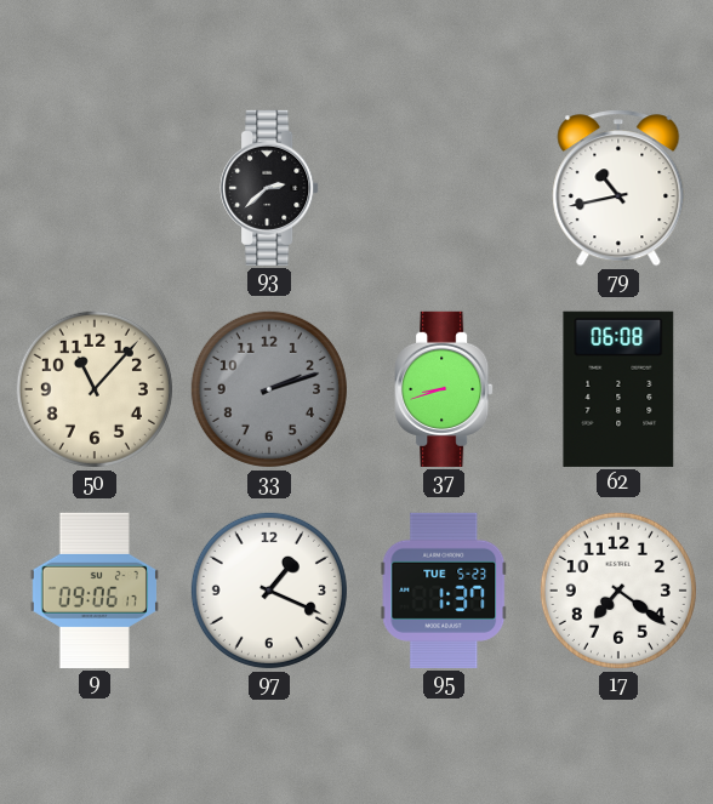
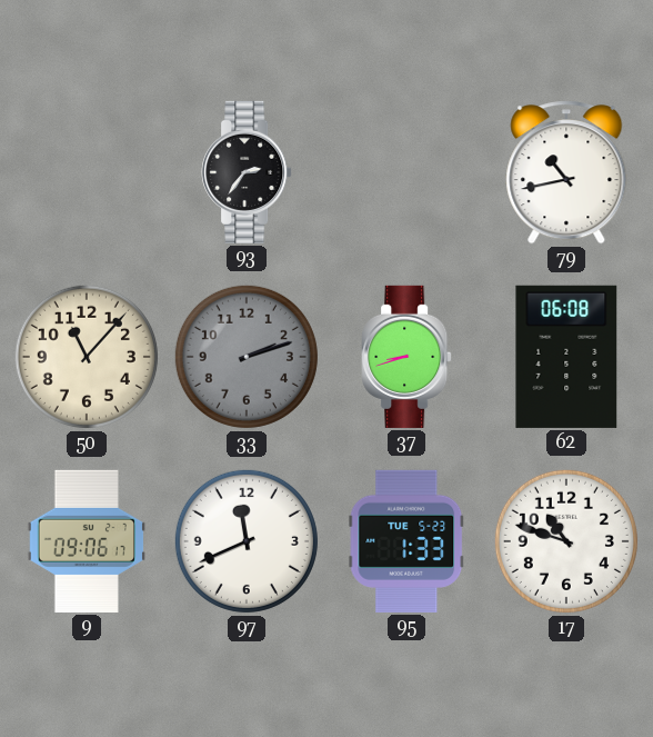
93: 2:38 -> 2:36 (247, 172)
97: 1:19 -> 11:41 (247, 541)
95: 1:37 -> 1:33 (406, 541)
17: 7:21 -> 10:48 (566, 541)
